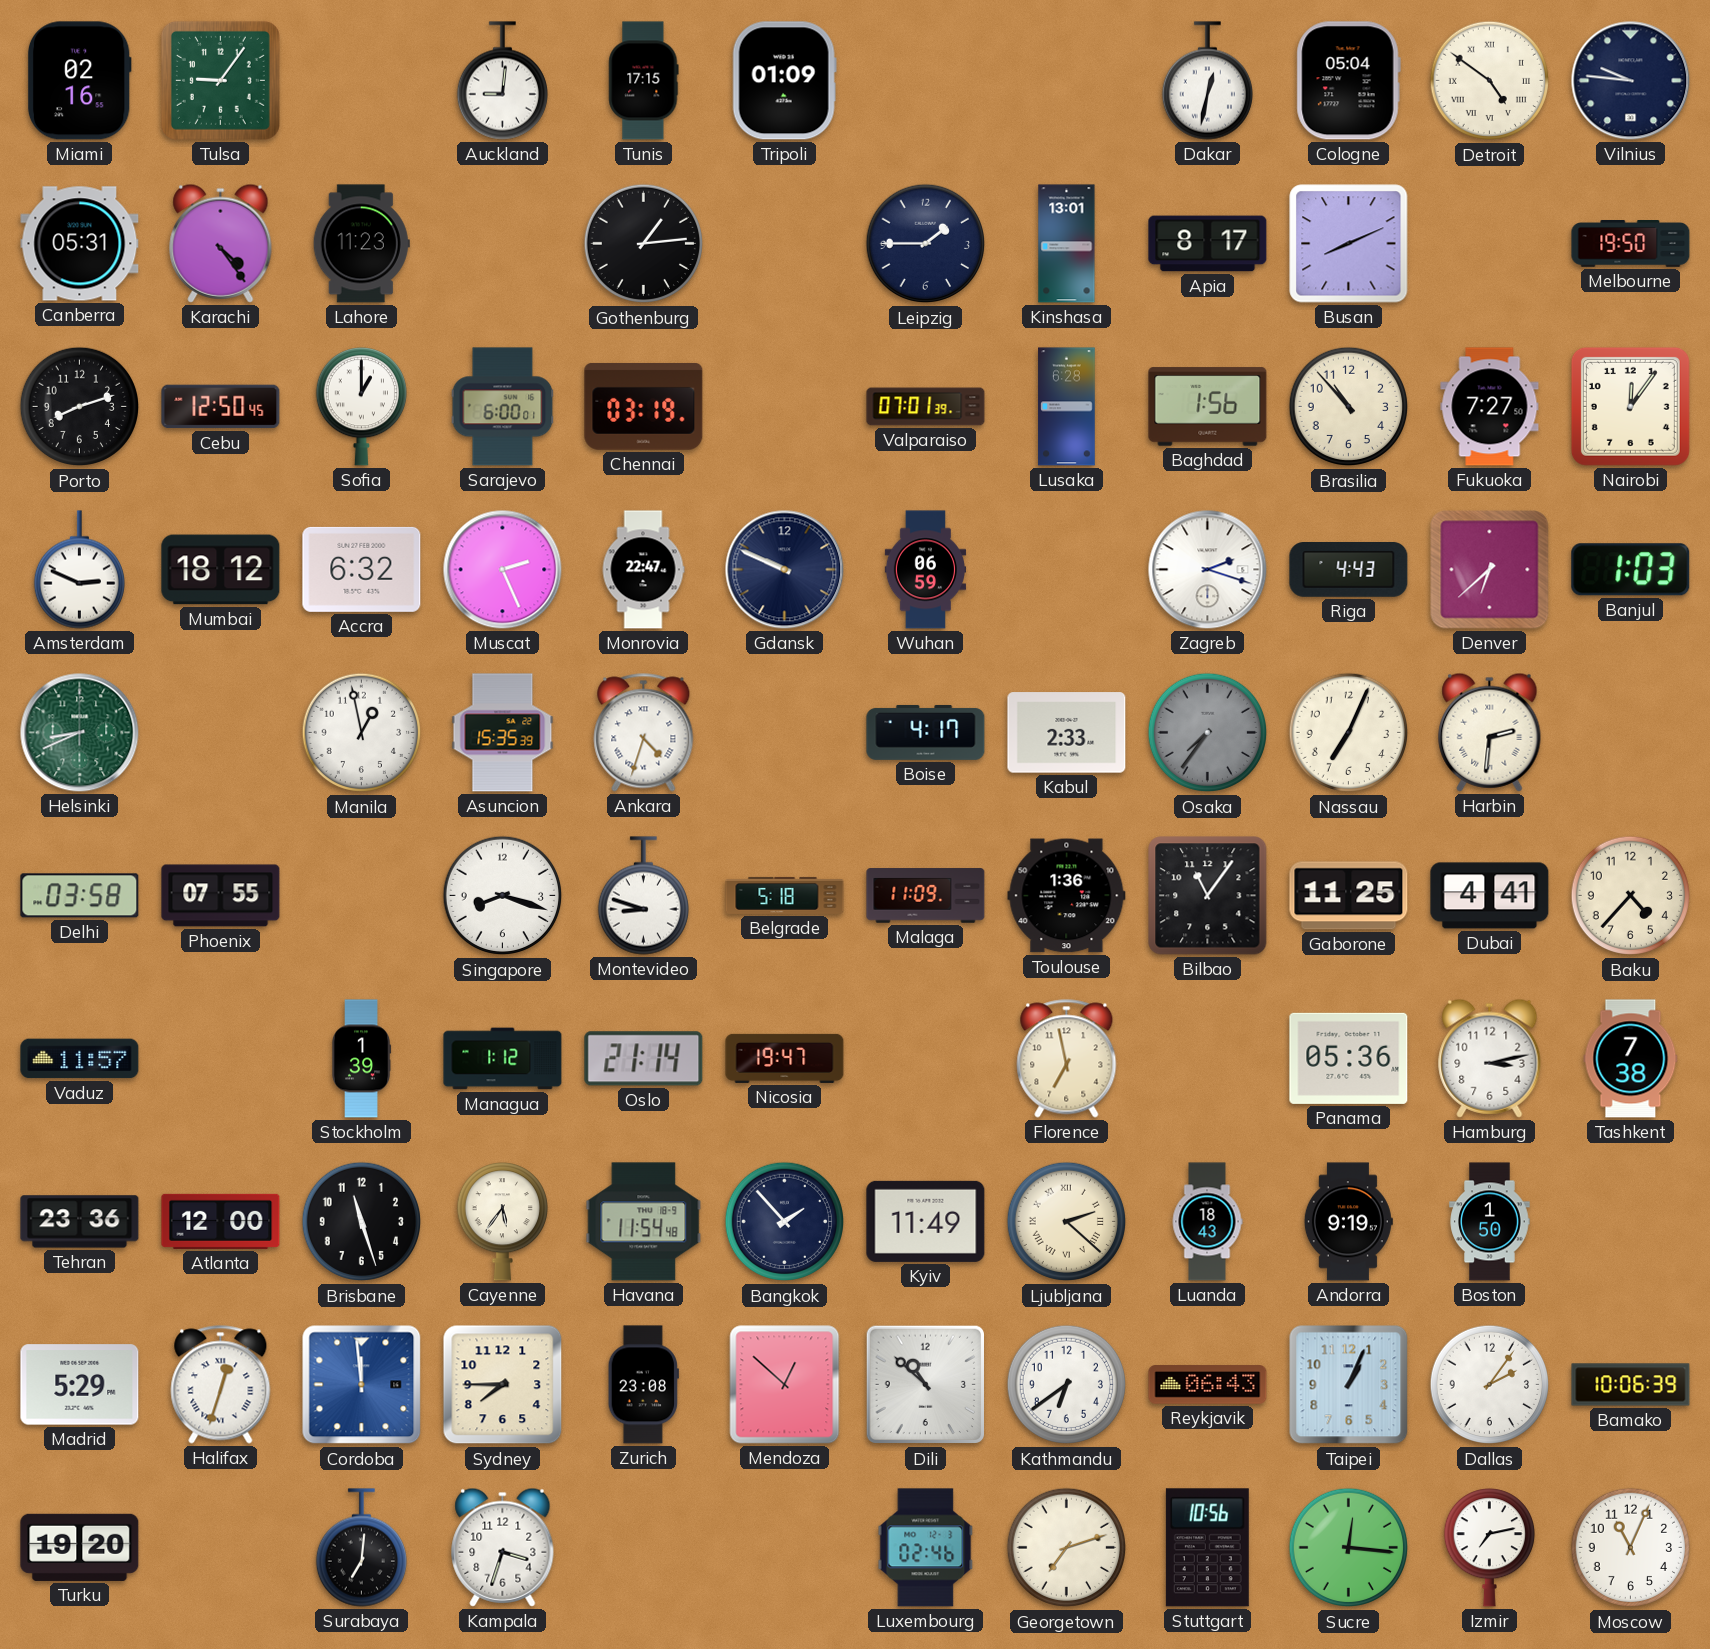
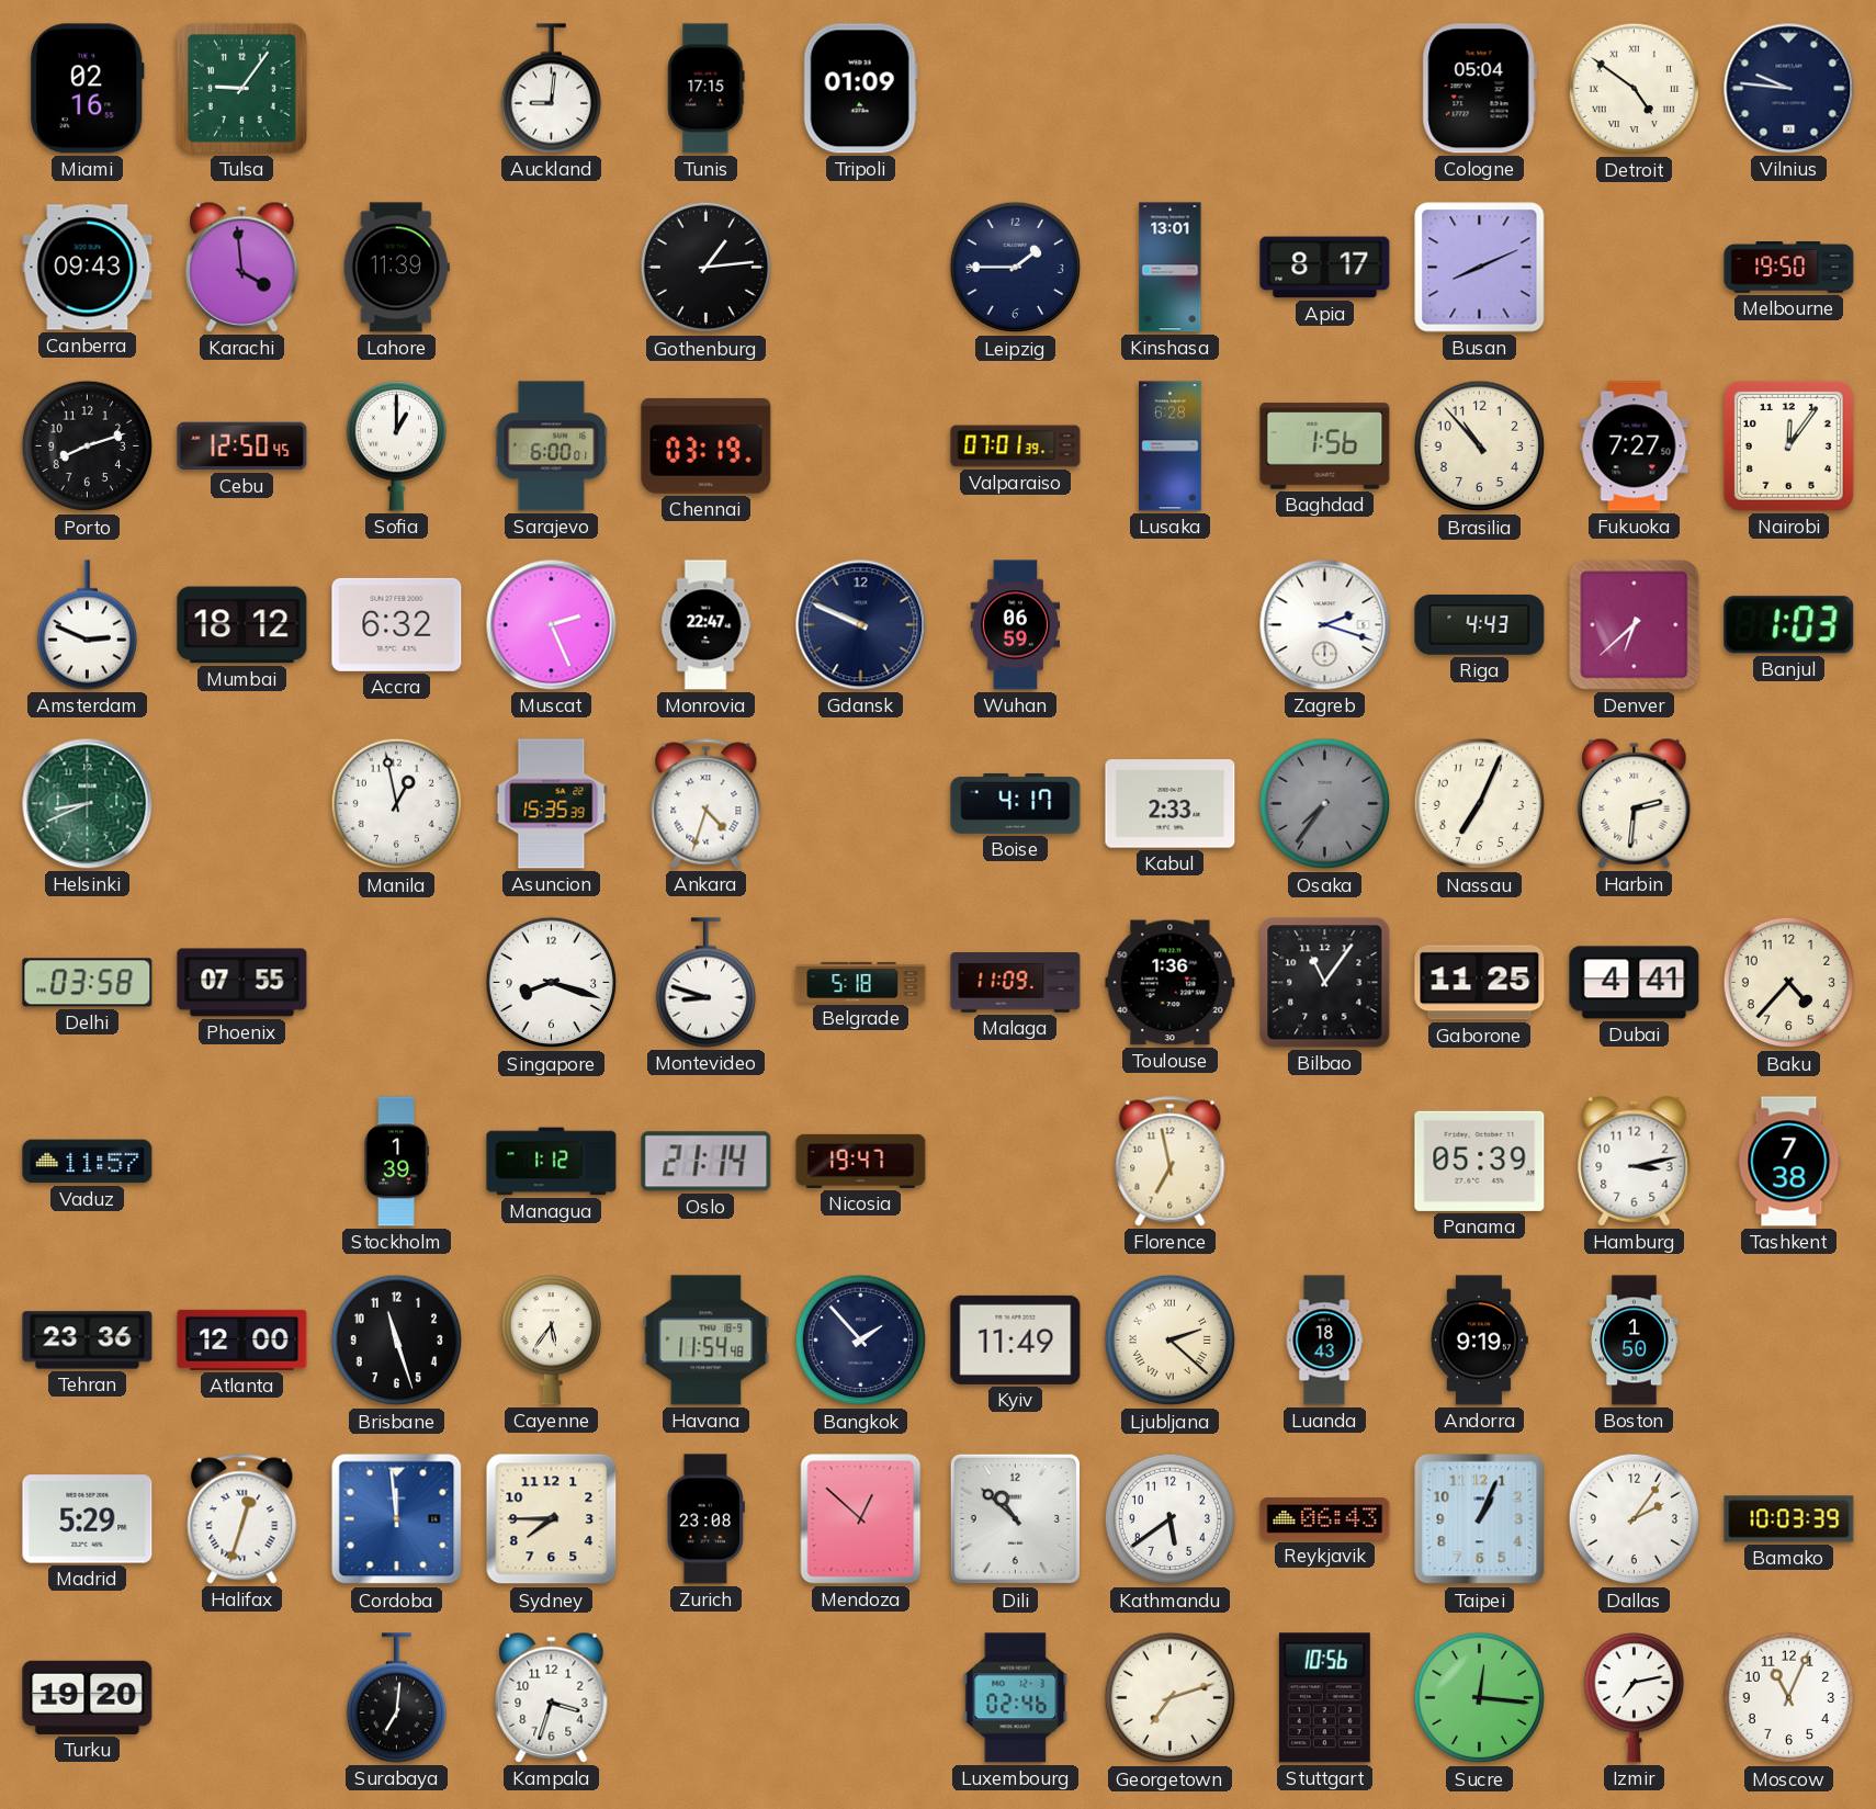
Dakar: 12:32 -> none (1207, 81)
Canberra: 05:31 -> 09:43 (88, 268)
Karachi: 4:24 -> 3:59 (242, 267)
Lahore: 11:23 -> 11:39 (396, 268)
Panama: 05:36 -> 05:39 (1480, 1161)
Kathmandu: 6:39 -> 5:39 (1171, 1519)
Bamako: 10:06 -> 10:03 (1789, 1519)
